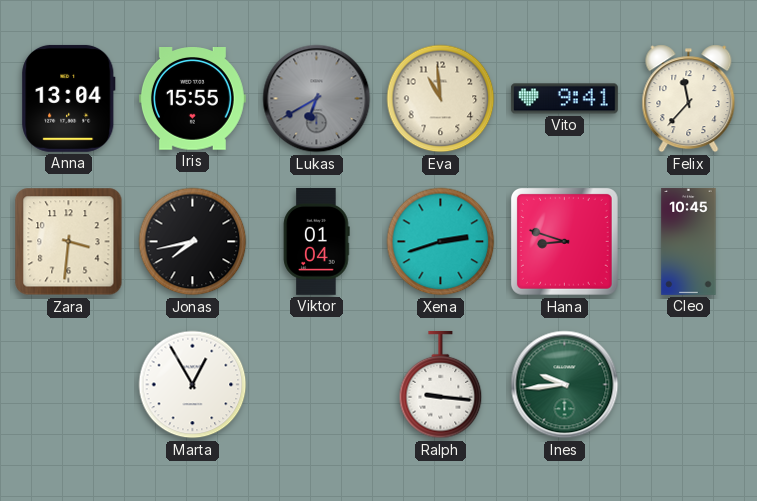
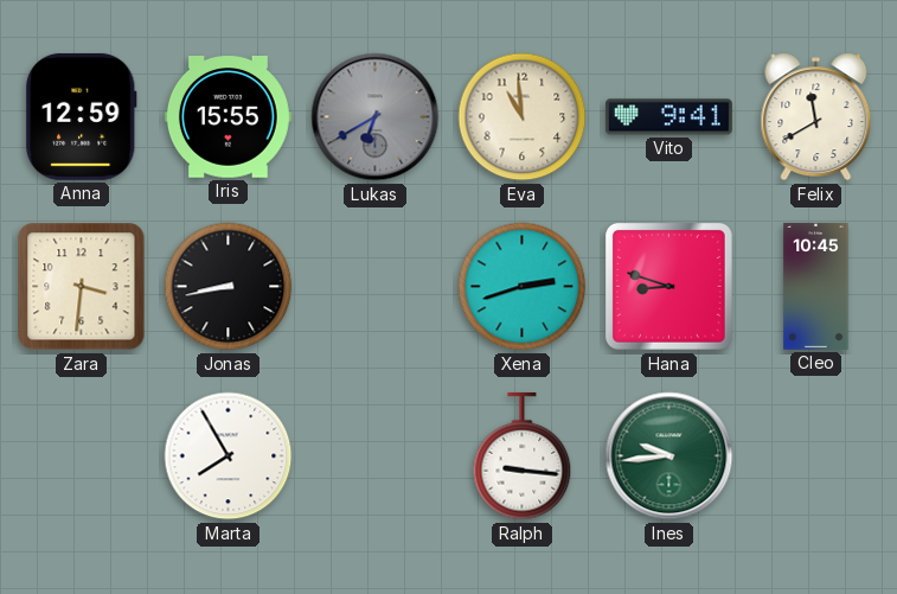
Anna: 13:04 -> 12:59 (82, 116)
Felix: 11:37 -> 11:40 (816, 117)
Jonas: 7:43 -> 8:43 (229, 287)
Viktor: 01:04 -> none (317, 241)
Marta: 12:55 -> 7:55 (229, 456)
